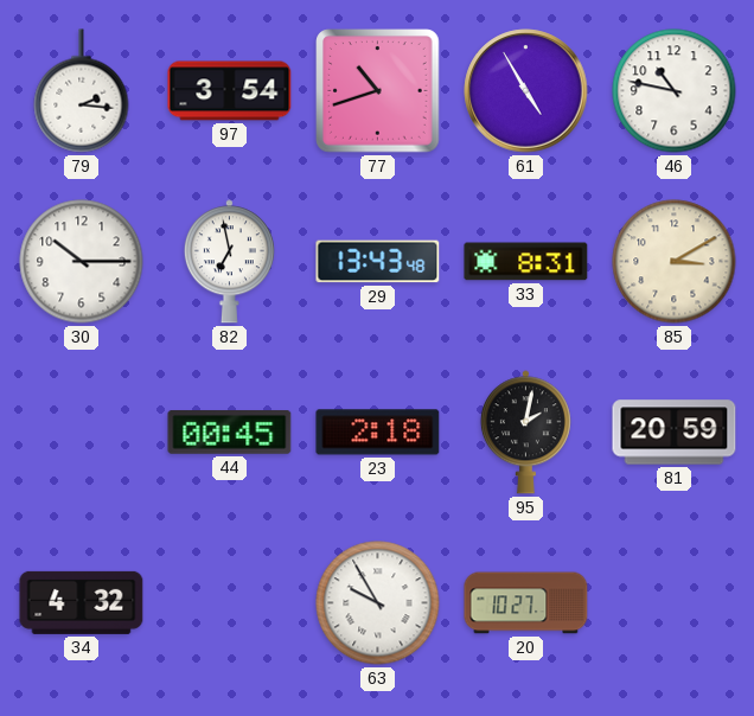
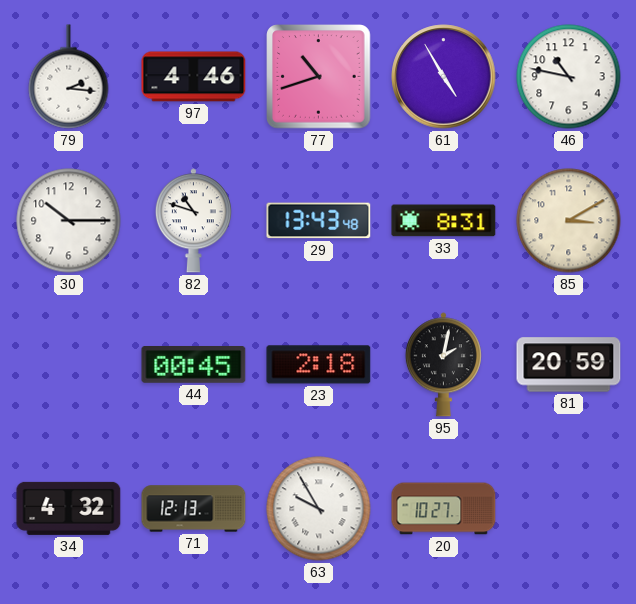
97: 3:54 -> 4:46 (194, 77)
82: 6:58 -> 10:48 (193, 221)
71: none -> 12:13 (194, 509)
